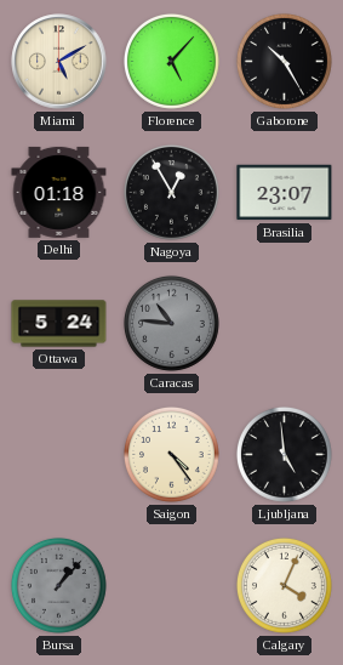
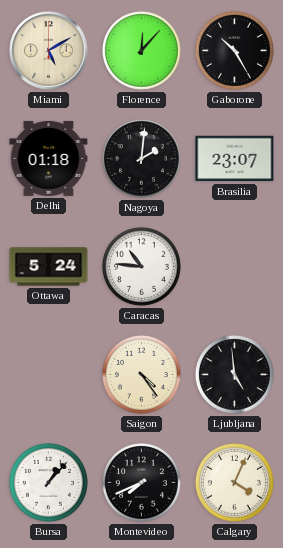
Florence: 5:07 -> 12:07 (141, 50)
Nagoya: 12:55 -> 2:01 (141, 158)
Caracas dial: grey -> white (141, 266)
Bursa dial: grey -> white (48, 482)
Montevideo: none -> 7:41 (141, 482)
